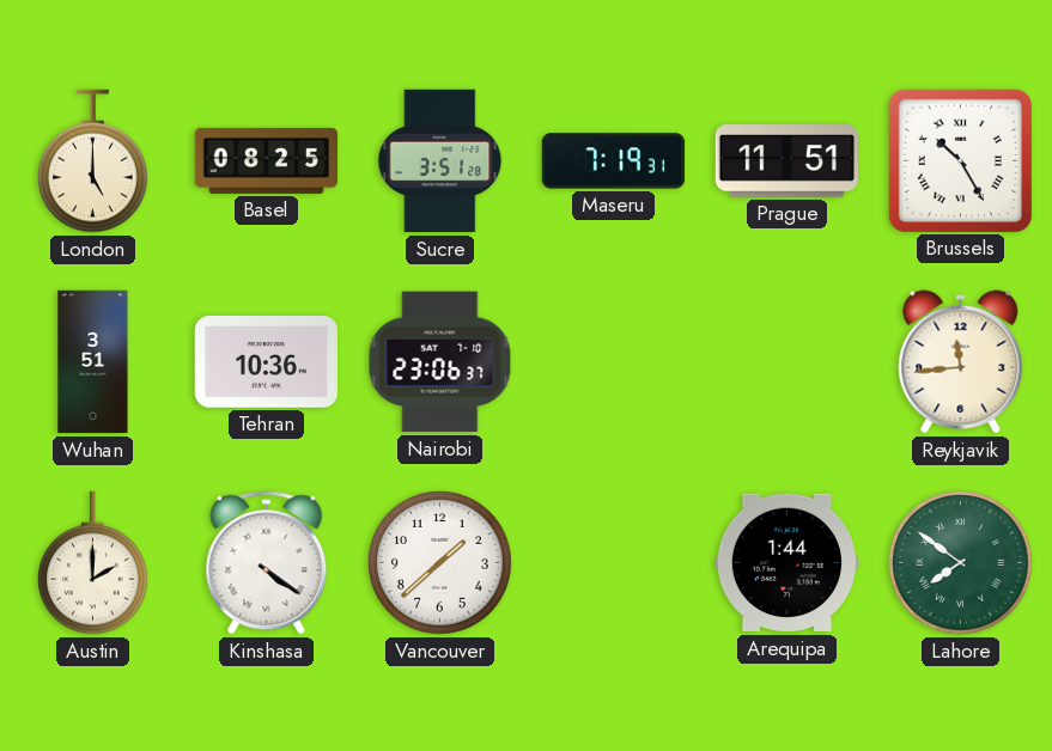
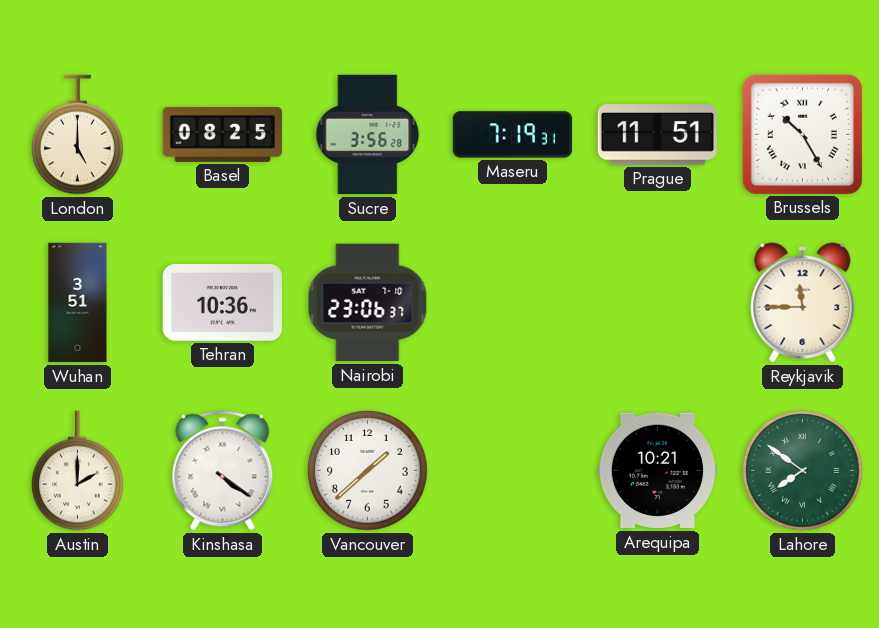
Sucre: 3:51 -> 3:56 (368, 135)
Reykjavik: 11:44 -> 11:45 (803, 303)
Arequipa: 1:44 -> 10:21 (657, 471)
